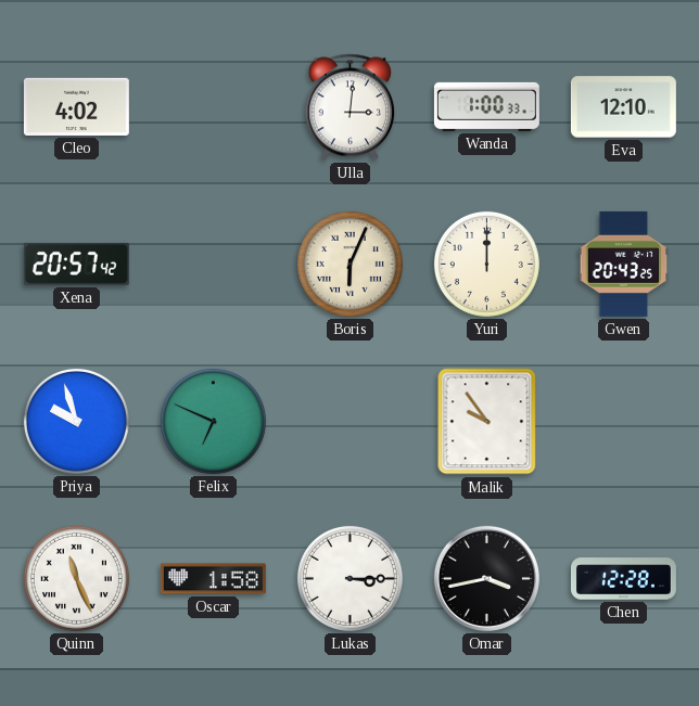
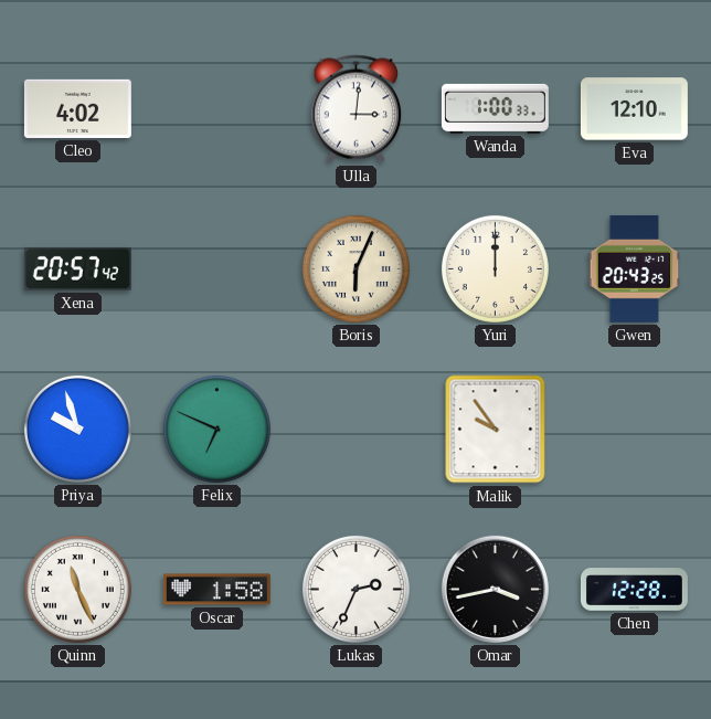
Lukas: 3:15 -> 2:34 (355, 589)
